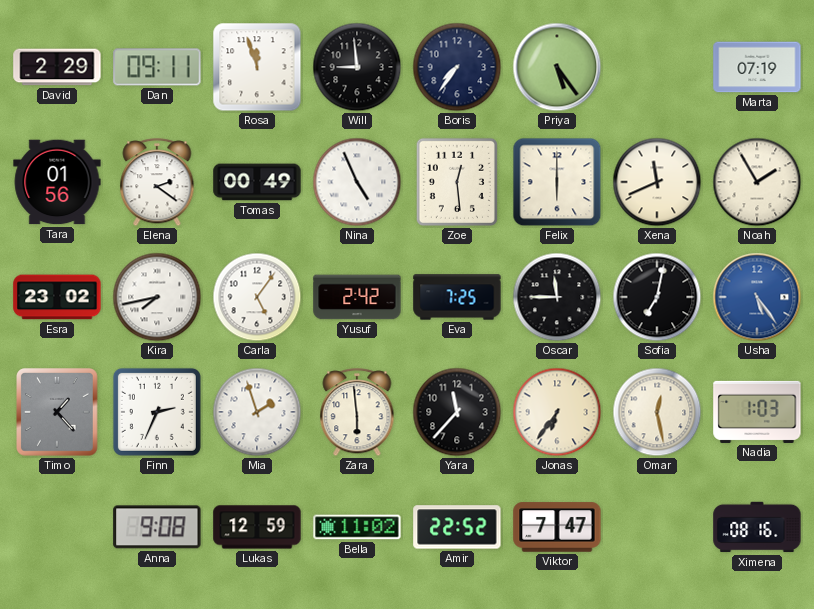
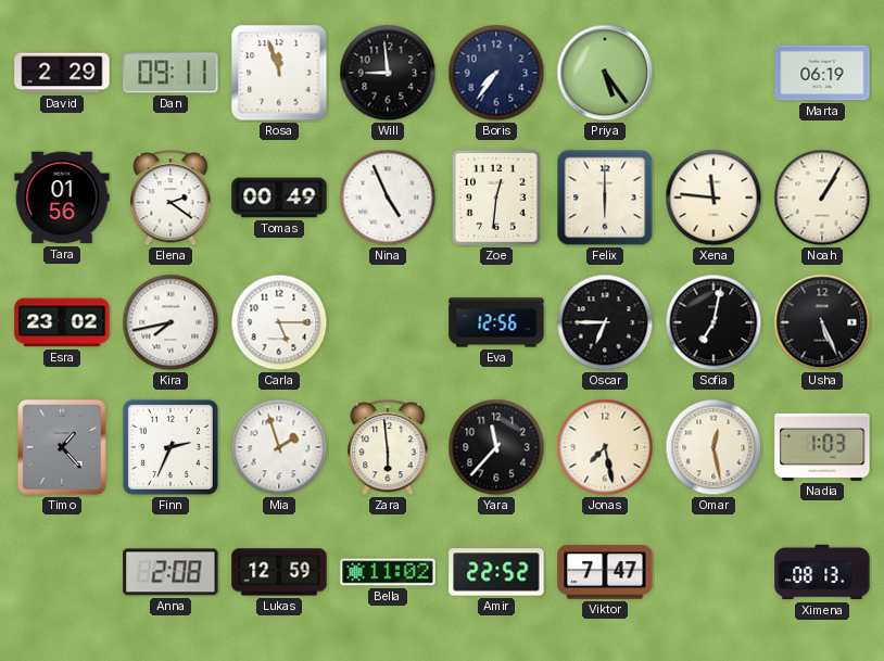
Marta: 07:19 -> 06:19 (822, 73)
Zoe: 12:29 -> 12:31 (496, 198)
Xena: 11:41 -> 11:46 (713, 198)
Noah: 1:55 -> 1:05 (822, 198)
Carla: 5:06 -> 5:15 (279, 322)
Yusuf: 2:42 -> none (357, 297)
Eva: 7:25 -> 12:56 (496, 322)
Oscar: 11:45 -> 6:45 (605, 322)
Usha: 5:24 -> 5:26 (822, 322)
Usha dial: blue -> black (822, 322)
Jonas: 6:36 -> 7:28 (605, 447)
Anna: 9:08 -> 2:08 (171, 572)
Ximena: 08:16 -> 08:13 (822, 572)
